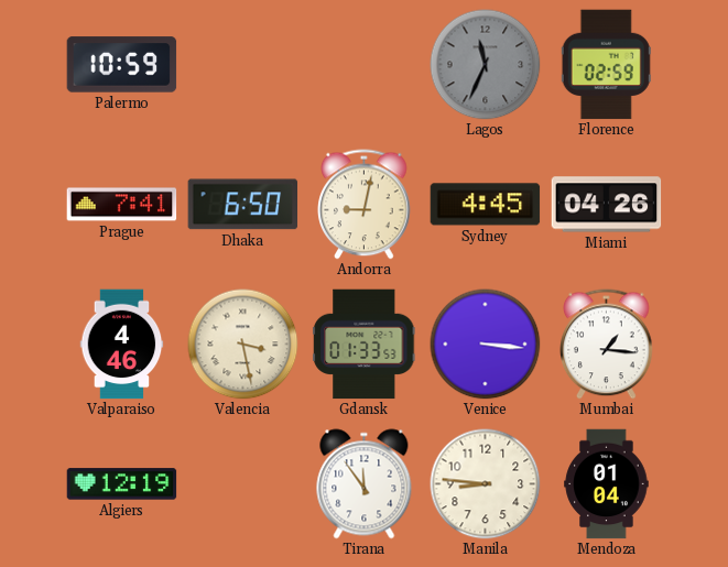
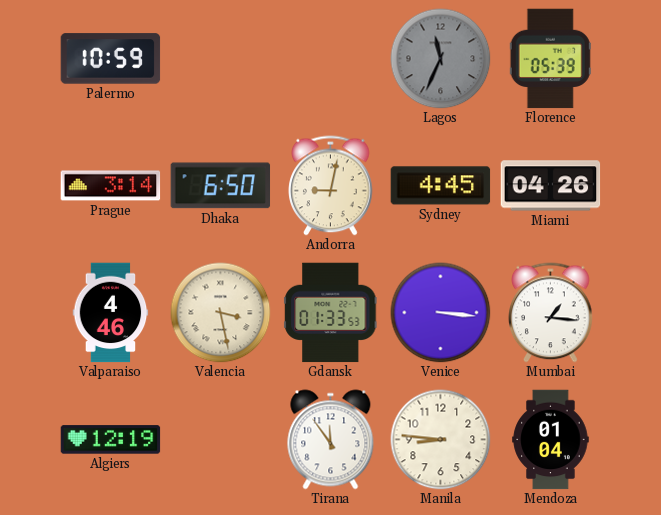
Florence: 02:59 -> 05:39 (550, 59)
Prague: 7:41 -> 3:14 (111, 186)
